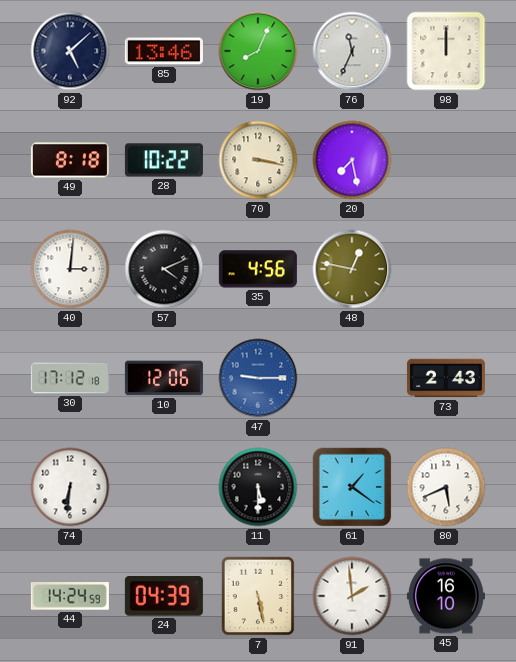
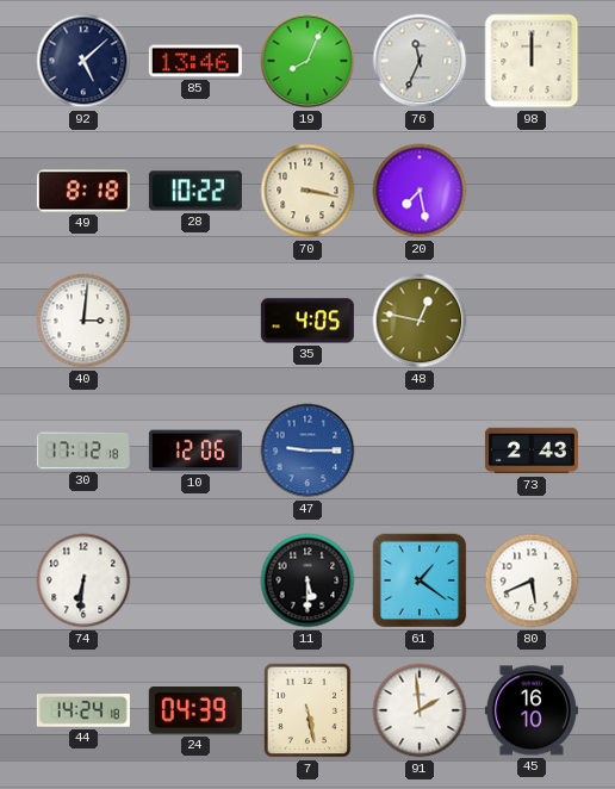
57: 4:11 -> none (164, 269)
35: 4:56 -> 4:05 (307, 321)
44: 14:24:59 -> 14:24:18 (83, 710)
